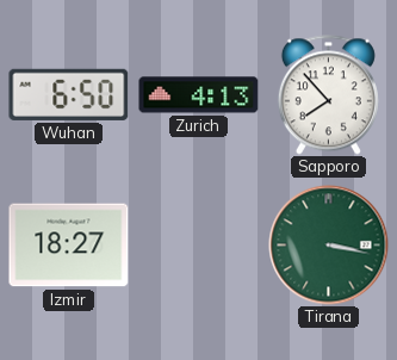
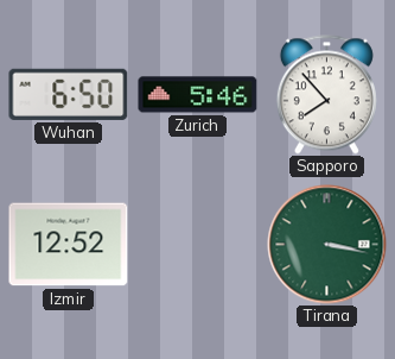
Zurich: 4:13 -> 5:46 (198, 95)
Izmir: 18:27 -> 12:52 (69, 245)
